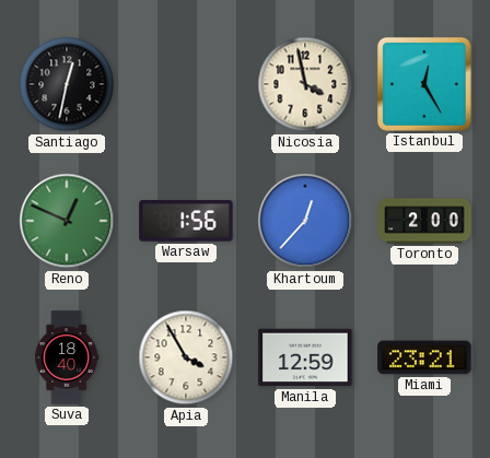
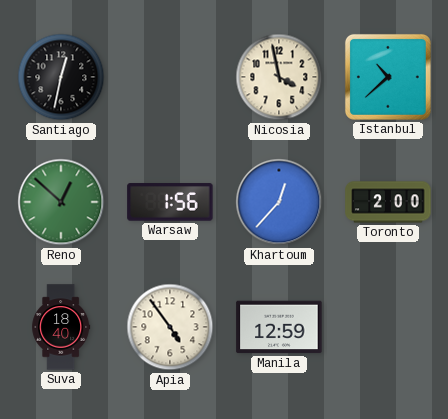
Istanbul: 12:25 -> 10:38 (388, 77)
Reno: 12:49 -> 12:52 (61, 202)
Apia: 3:55 -> 4:54 (170, 327)
Miami: 23:21 -> none (424, 357)
